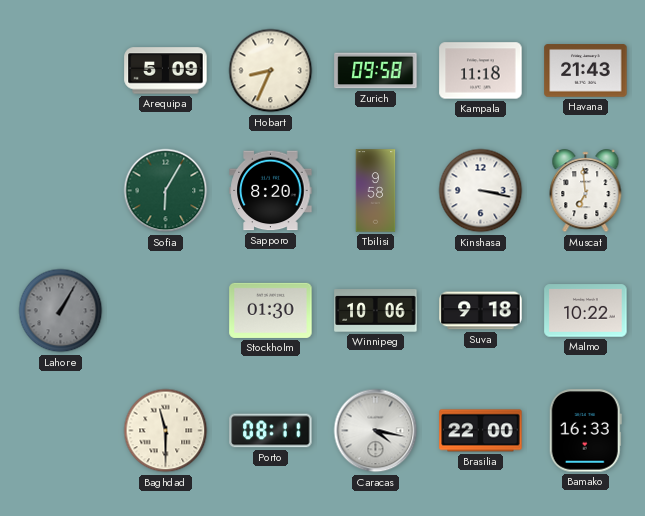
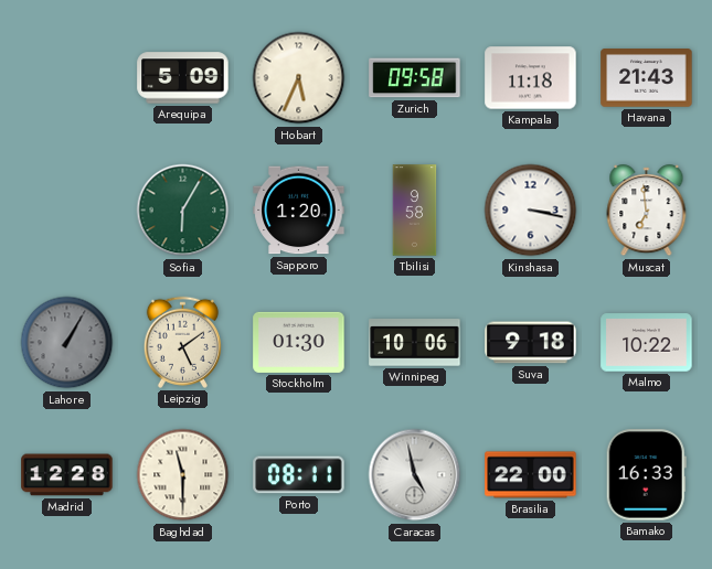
Hobart: 8:34 -> 5:34 (299, 78)
Sapporo: 8:20 -> 1:20 (299, 211)
Leipzig: none -> 5:09 (182, 342)
Madrid: none -> 12:28 (67, 475)
Caracas: 4:17 -> 4:58 (415, 475)
